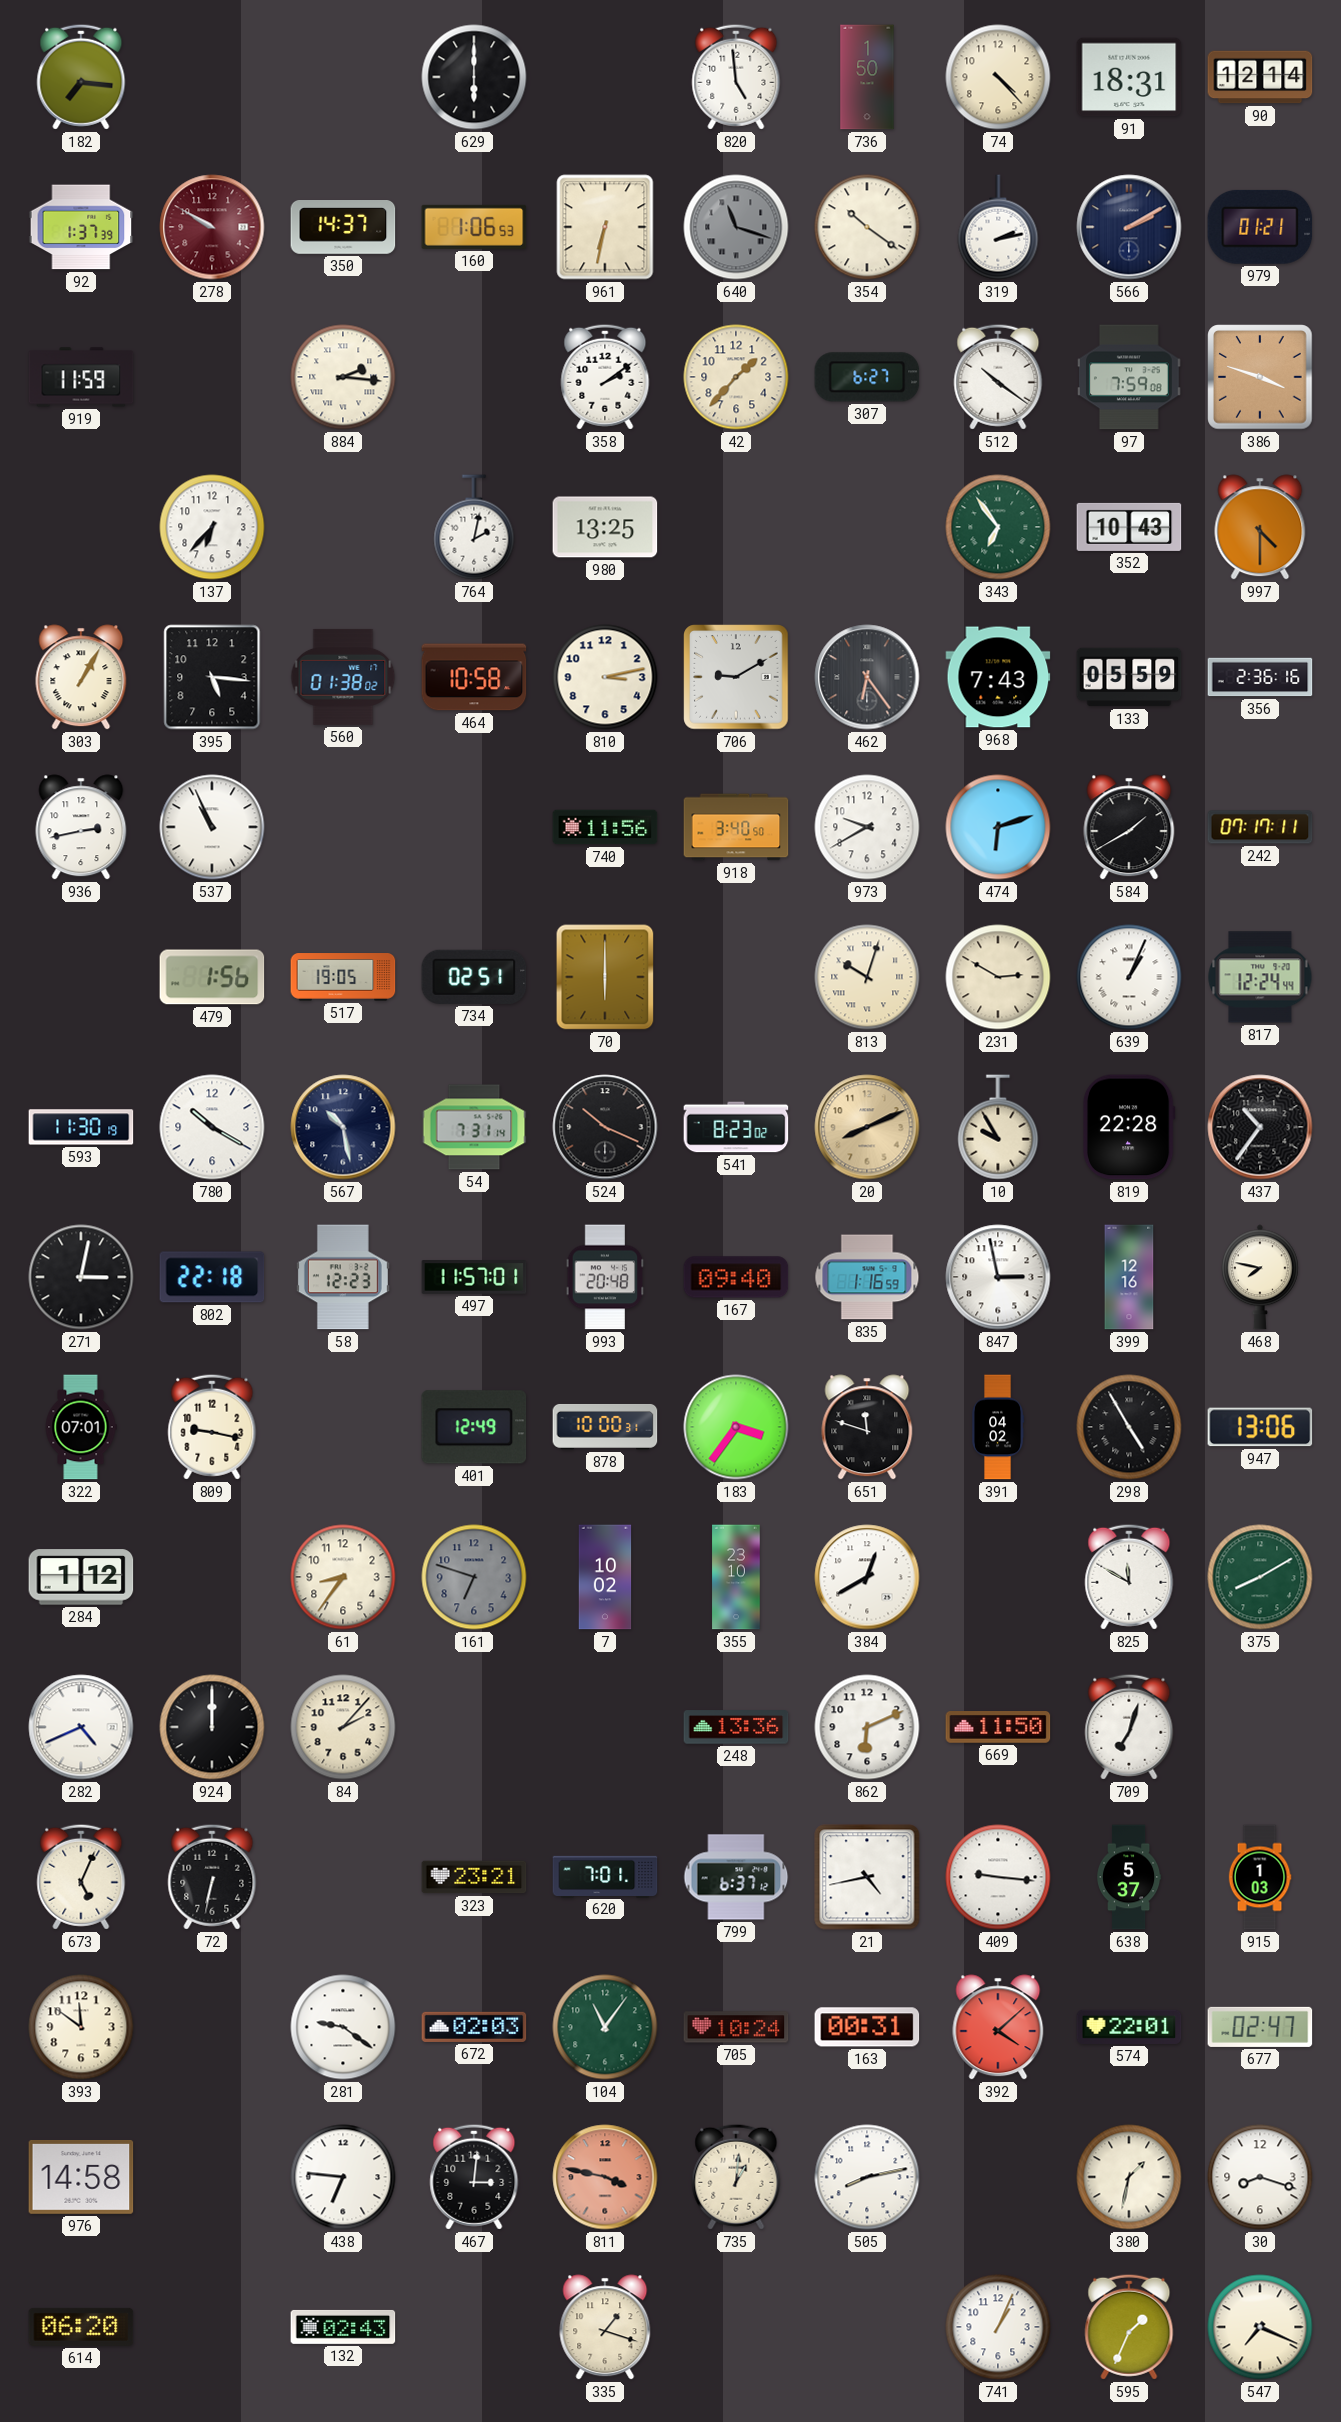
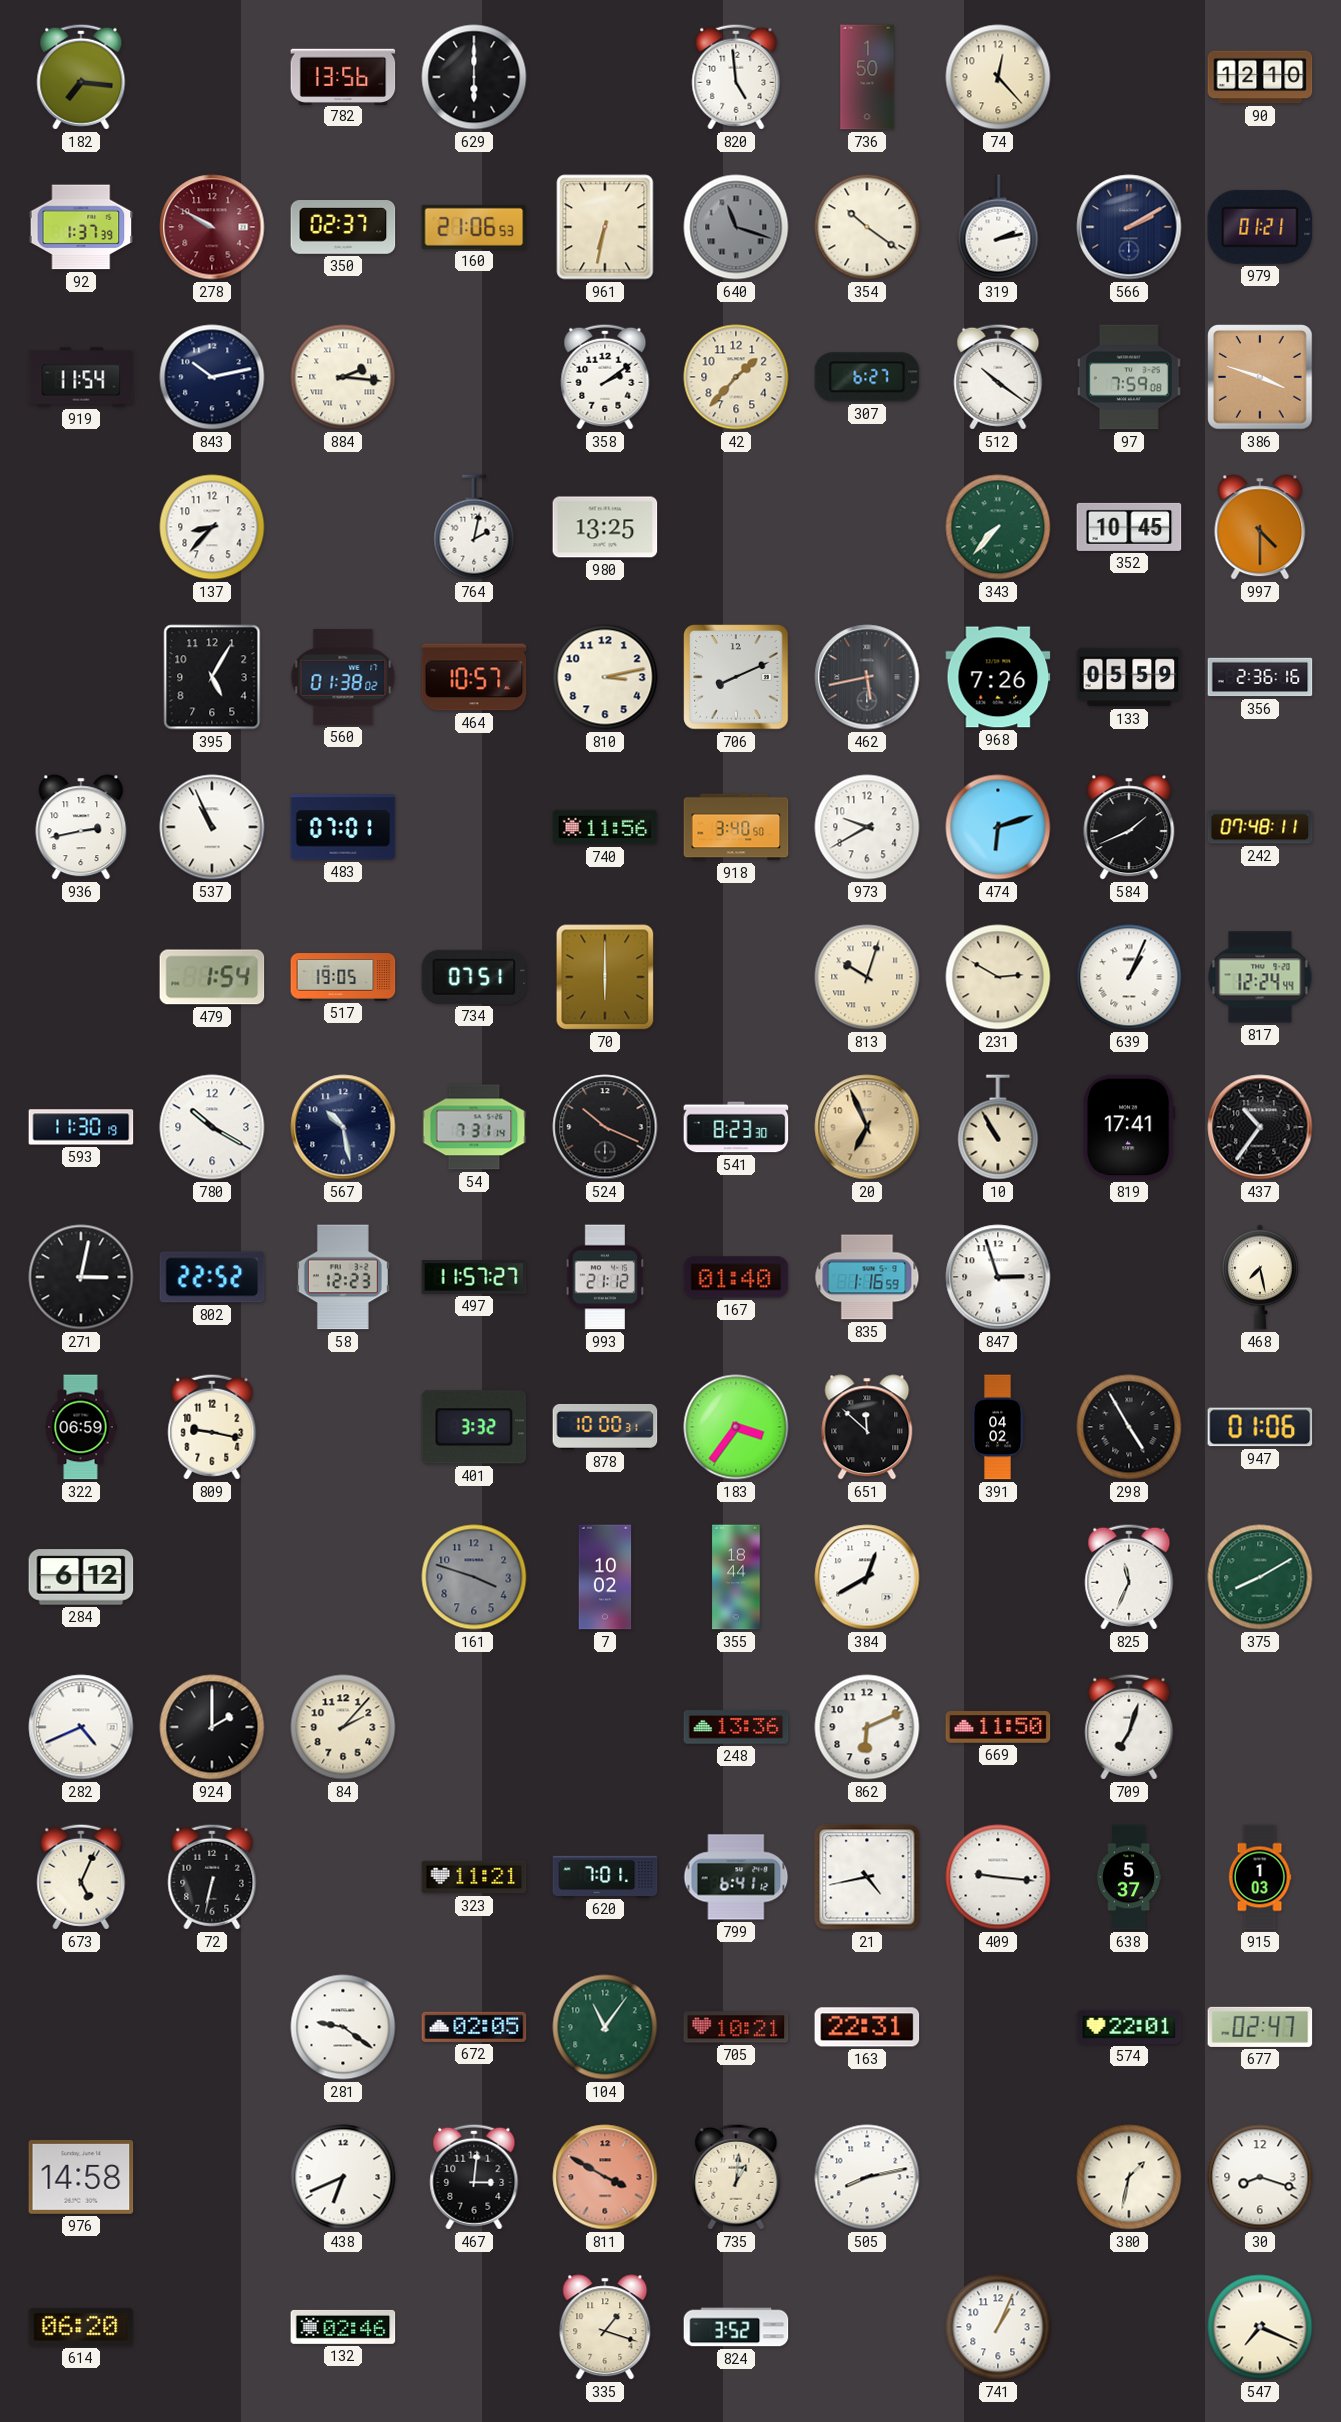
782: none -> 13:56 (343, 76)
74: 4:23 -> 12:23 (998, 77)
91: 18:31 -> none (1129, 77)
90: 12:14 -> 12:10 (1260, 77)
350: 14:37 -> 02:37 (343, 228)
160: 1:06 -> 21:06 (474, 227)
919: 11:59 -> 11:54 (81, 377)
843: none -> 10:13 (212, 377)
137: 6:37 -> 8:37 (212, 527)
343: 6:54 -> 7:37 (998, 527)
352: 10:43 -> 10:45 (1129, 527)
303: 1:05 -> none (81, 677)
395: 5:16 -> 5:05 (212, 677)
464: 10:58 -> 10:57 (474, 677)
706: 9:10 -> 8:11 (736, 677)
462: 6:24 -> 5:43 (867, 677)
968: 7:43 -> 7:26 (998, 677)
483: none -> 07:01 (343, 827)
584: 1:40 -> 1:41 (1129, 827)
242: 07:17 -> 07:48 (1260, 827)
479: 1:56 -> 1:54 (212, 977)
734: 02:51 -> 07:51 (474, 977)
541: 8:23:02 -> 8:23:30 (736, 1127)
20: 8:11 -> 6:56 (867, 1127)
10: 9:55 -> 10:55 (998, 1127)
819: 22:28 -> 17:41 (1129, 1127)
802: 22:18 -> 22:52 (212, 1277)
497: 11:57:01 -> 11:57:27 (474, 1277)
993: 20:48 -> 21:12 (605, 1277)
167: 09:40 -> 01:40 (736, 1277)
847: 2:58 -> 2:57 (998, 1277)
399: 12:16 -> none (1129, 1277)
468: 7:47 -> 7:28 (1261, 1277)
322: 07:01 -> 06:59 (81, 1427)
401: 12:49 -> 3:32 (474, 1427)
651: 11:48 -> 11:52 (867, 1427)
947: 13:06 -> 01:06 (1260, 1427)
284: 1:12 -> 6:12 (81, 1577)
61: 8:36 -> none (343, 1577)
161: 6:48 -> 3:48 (474, 1577)
355: 23:10 -> 18:44 (736, 1577)
825: 11:50 -> 11:34 (1129, 1577)
924: 12:00 -> 2:00 (212, 1727)
323: 23:21 -> 11:21 (474, 1877)
799: 6:37 -> 6:41 (736, 1877)
393: 11:51 -> none (81, 2027)
672: 02:03 -> 02:05 (474, 2027)
705: 10:24 -> 10:21 (736, 2027)
163: 00:31 -> 22:31 (867, 2027)
392: 4:08 -> none (998, 2027)
438: 6:46 -> 6:41 (343, 2177)
811: 3:47 -> 3:50 (605, 2177)
132: 02:43 -> 02:46 (343, 2327)
824: none -> 3:52 (736, 2327)
595: 1:34 -> none (1129, 2327)
